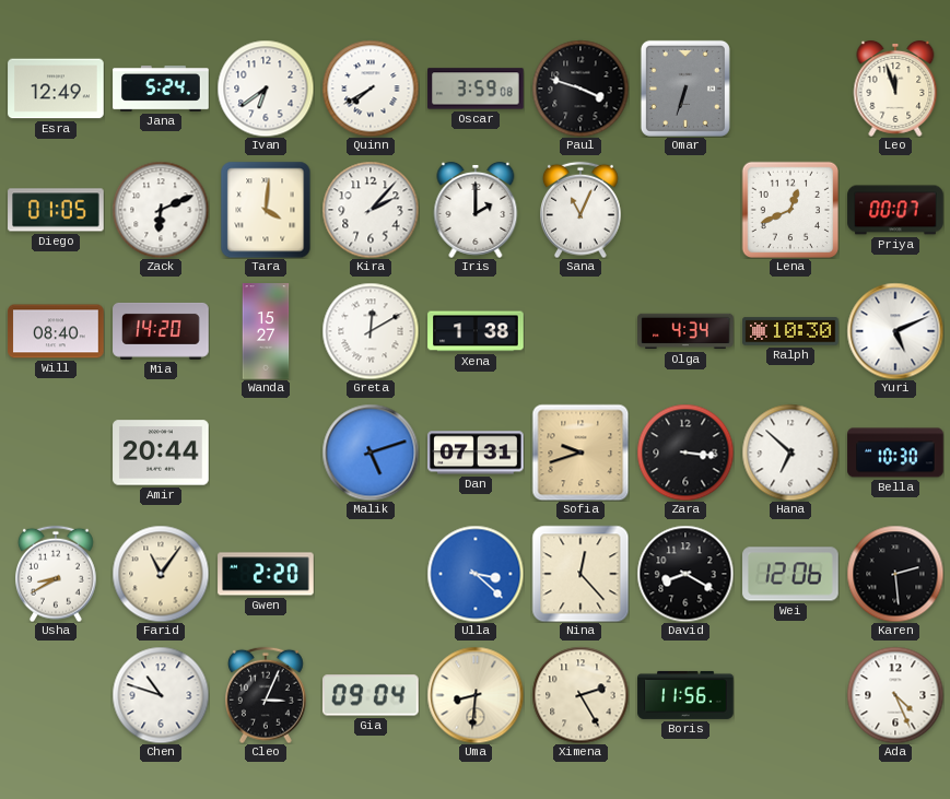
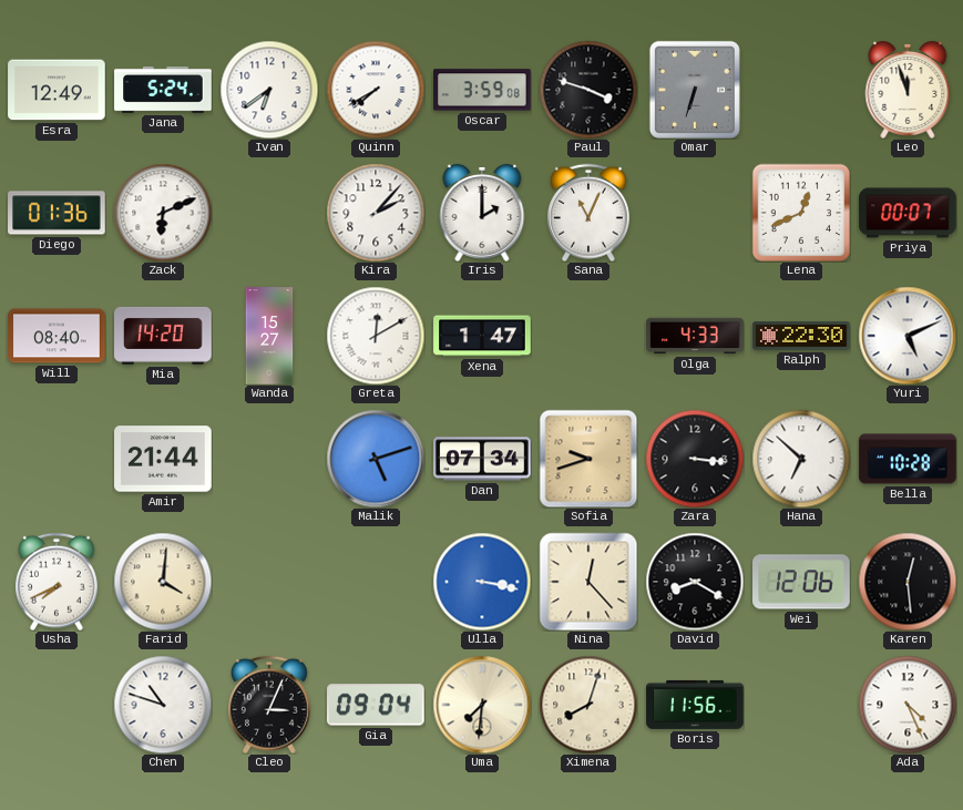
Diego: 01:05 -> 01:36 (57, 213)
Tara: 4:01 -> none (266, 210)
Xena: 1:38 -> 1:47 (482, 336)
Olga: 4:34 -> 4:33 (695, 336)
Ralph: 10:30 -> 22:30 (801, 336)
Amir: 20:44 -> 21:44 (163, 459)
Dan: 07:31 -> 07:34 (482, 459)
Bella: 10:30 -> 10:28 (908, 459)
Usha: 8:40 -> 7:41 (58, 582)
Farid: 11:06 -> 4:01 (163, 582)
Gwen: 2:20 -> none (266, 574)
Ulla: 3:22 -> 3:17 (482, 582)
Karen: 2:29 -> 12:29 (908, 582)
Uma: 8:31 -> 7:31 (482, 705)
Ximena: 2:25 -> 8:03 (588, 705)
